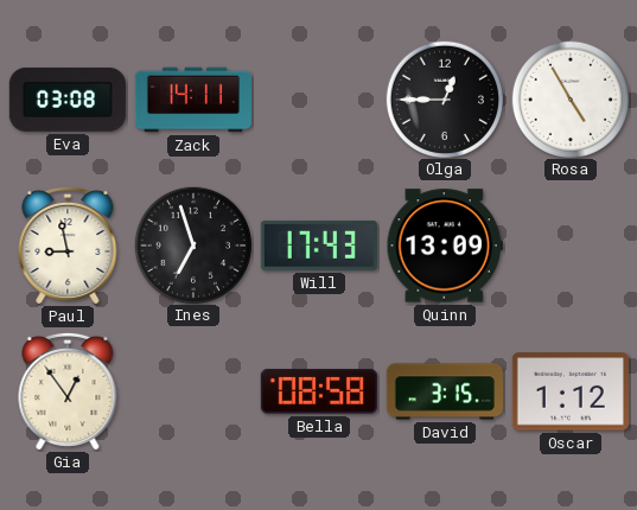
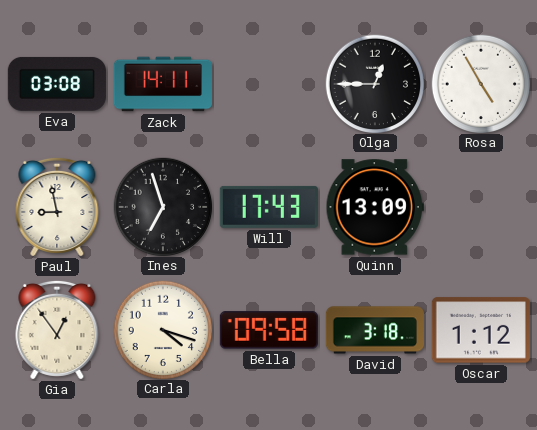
Carla: none -> 4:18 (162, 329)
Bella: 08:58 -> 09:58 (269, 330)
David: 3:15 -> 3:18 (375, 330)
